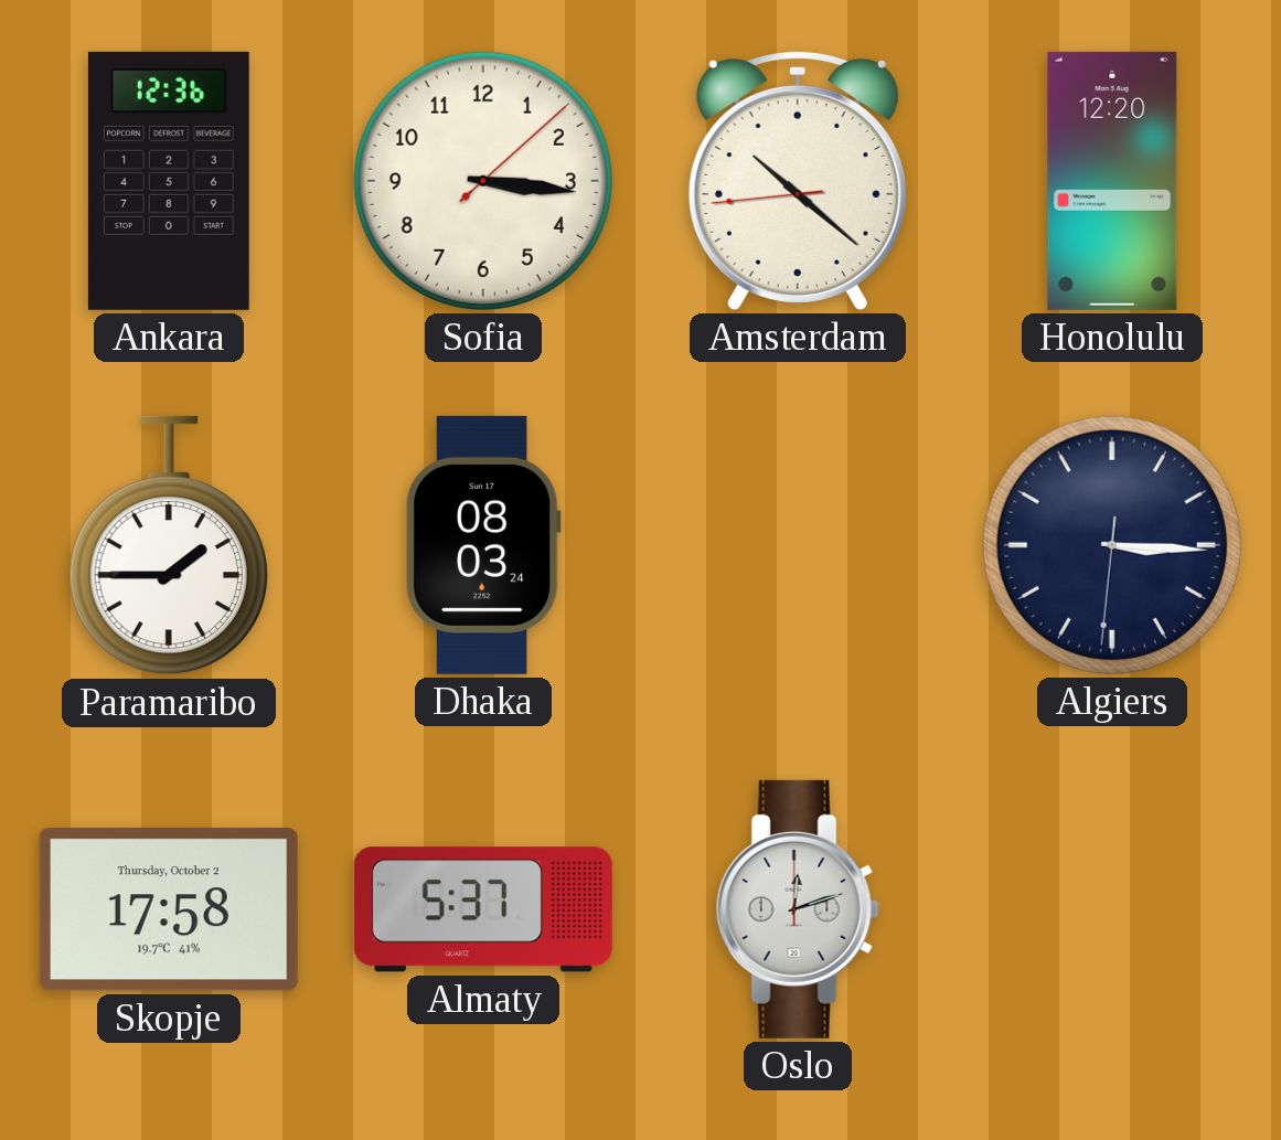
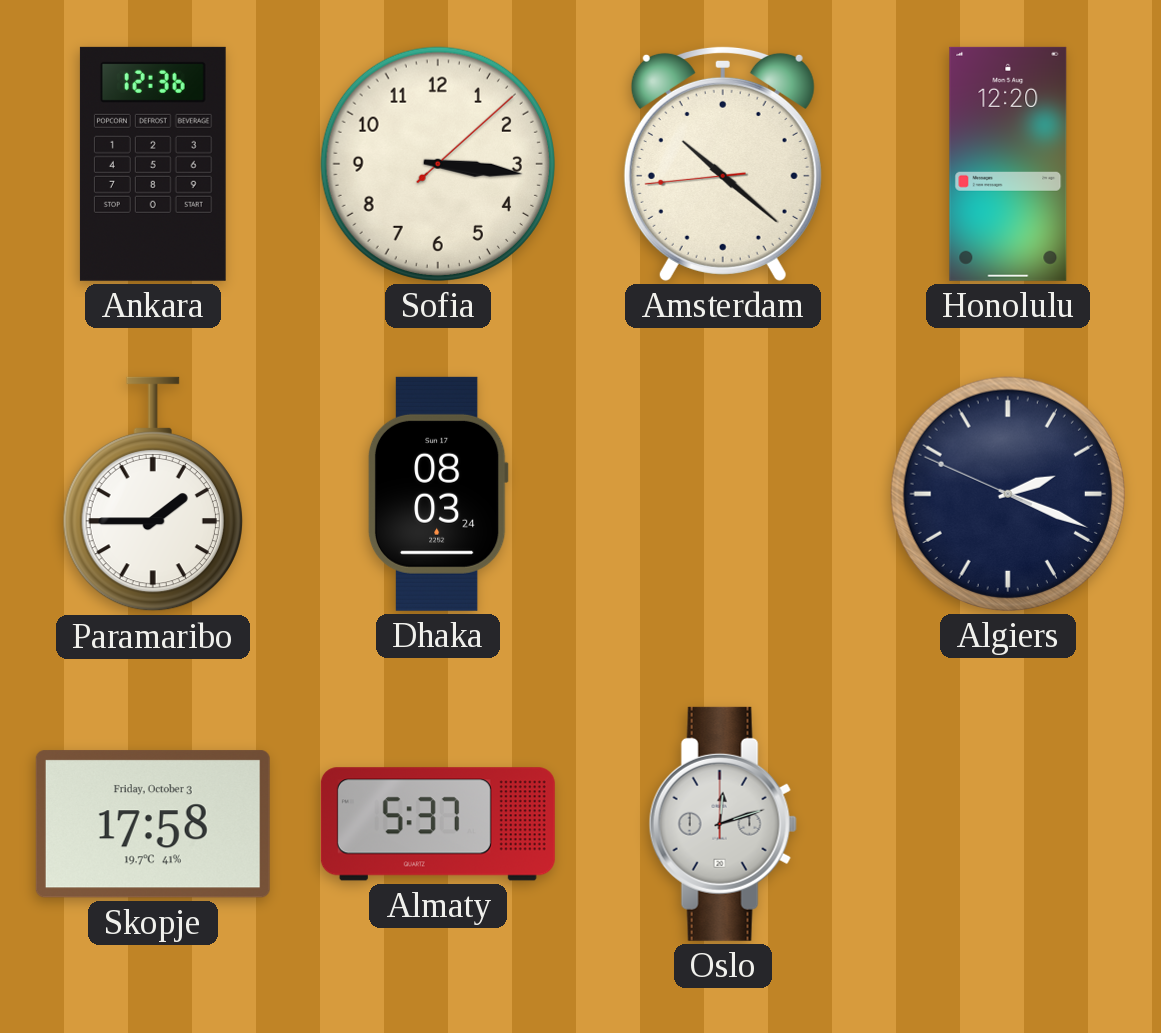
Algiers: 3:15 -> 2:18 (1008, 494)
Skopje date: Thursday, October 2 -> Friday, October 3 (153, 824)
